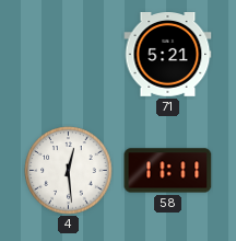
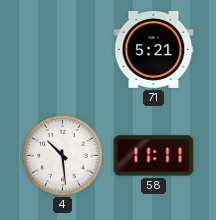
4: 12:29 -> 10:29 (63, 156)
